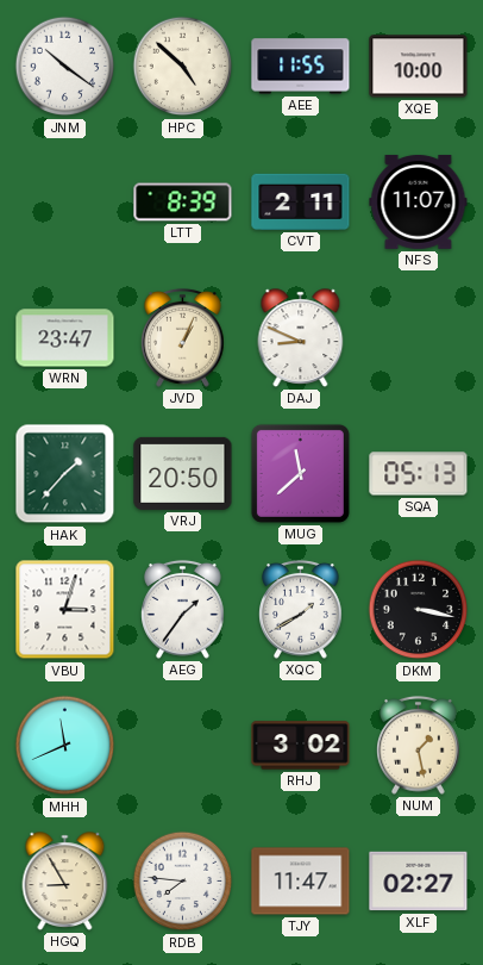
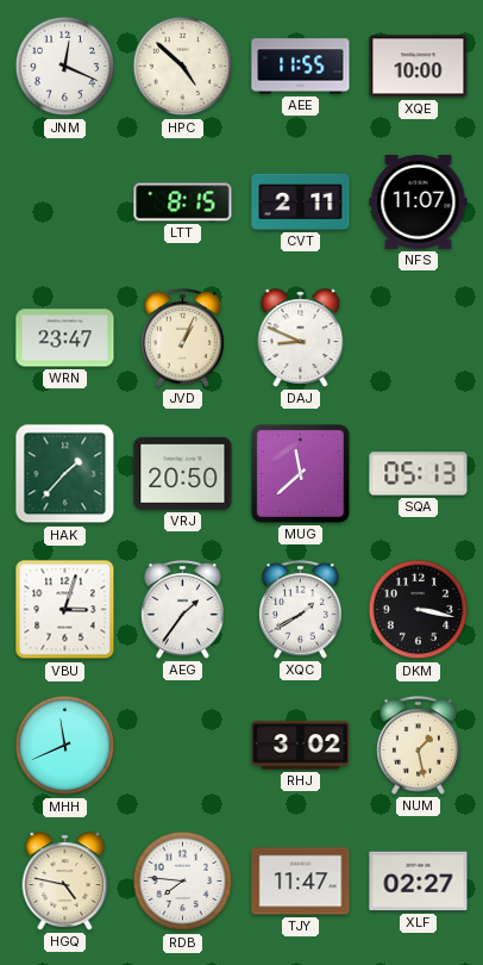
JNM: 10:21 -> 12:19 (65, 67)
LTT: 8:39 -> 8:15 (183, 203)
HGQ: 8:55 -> 4:47 (65, 882)
